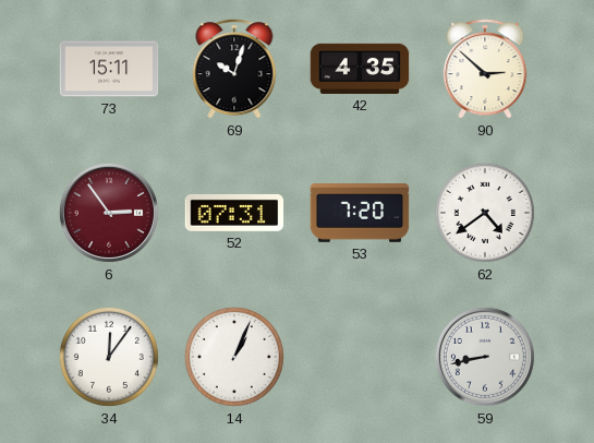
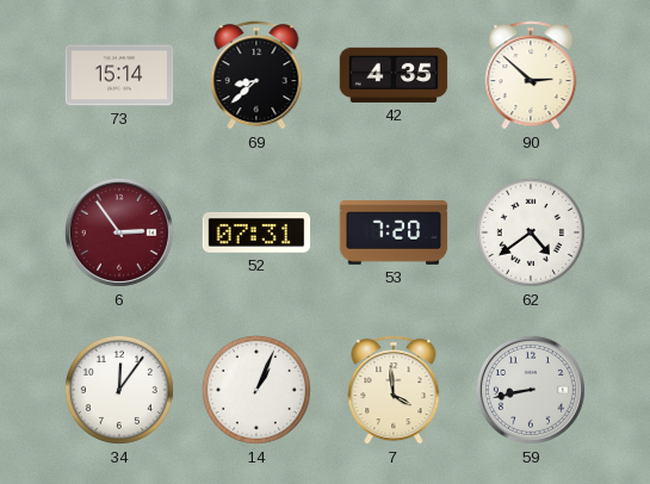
73: 15:11 -> 15:14 (119, 75)
69: 10:03 -> 8:38 (256, 75)
7: none -> 3:59 (394, 390)
